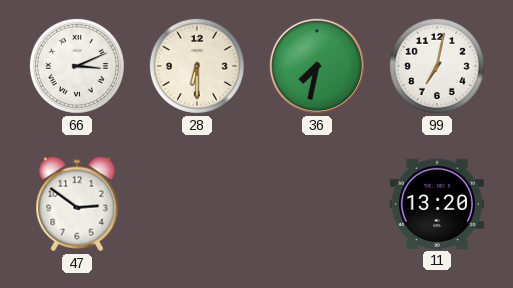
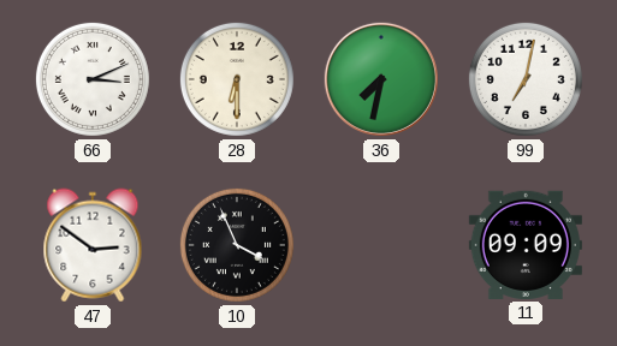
10: none -> 3:56 (237, 245)
11: 13:20 -> 09:09 (526, 245)
